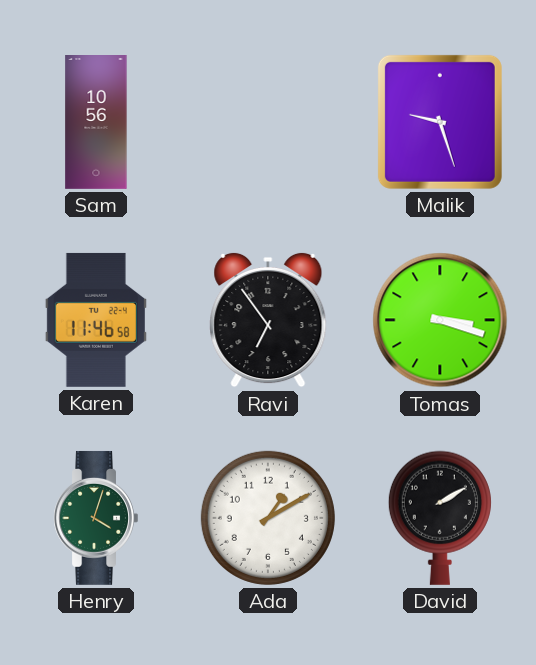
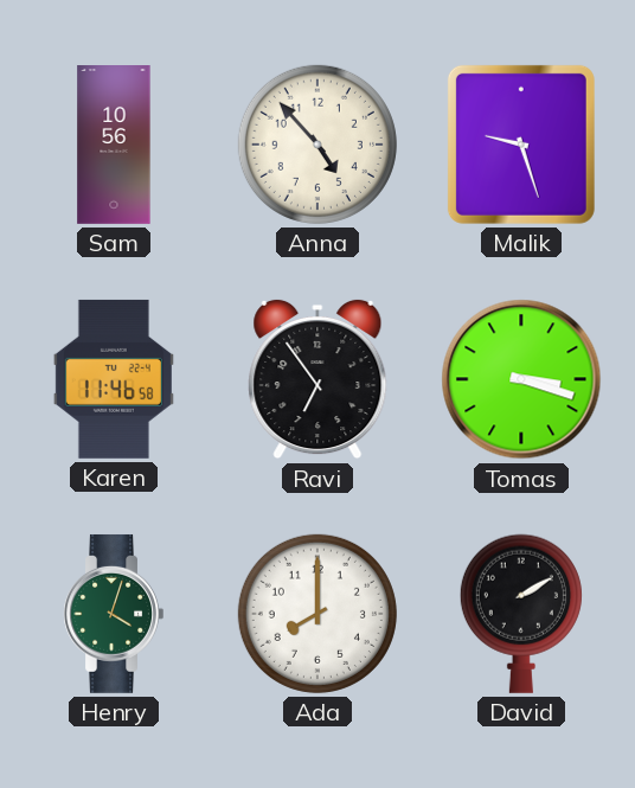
Anna: none -> 4:53 (317, 145)
Ada: 1:10 -> 8:00 (317, 614)
